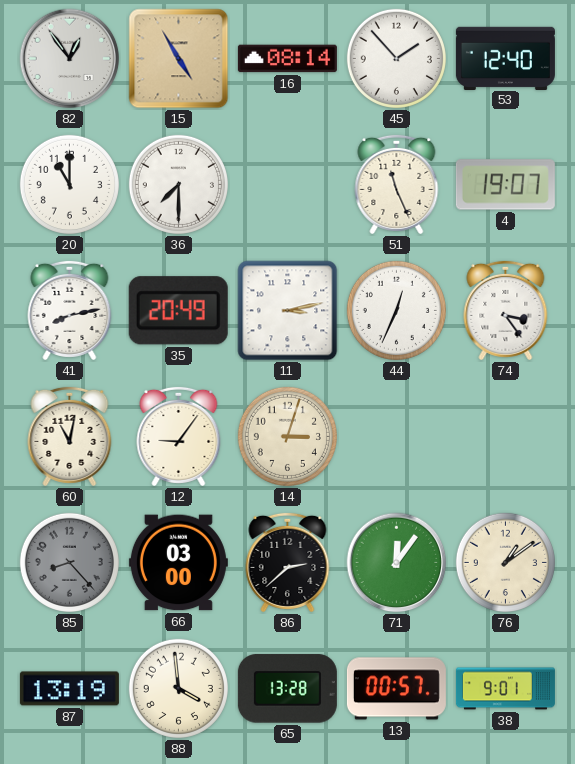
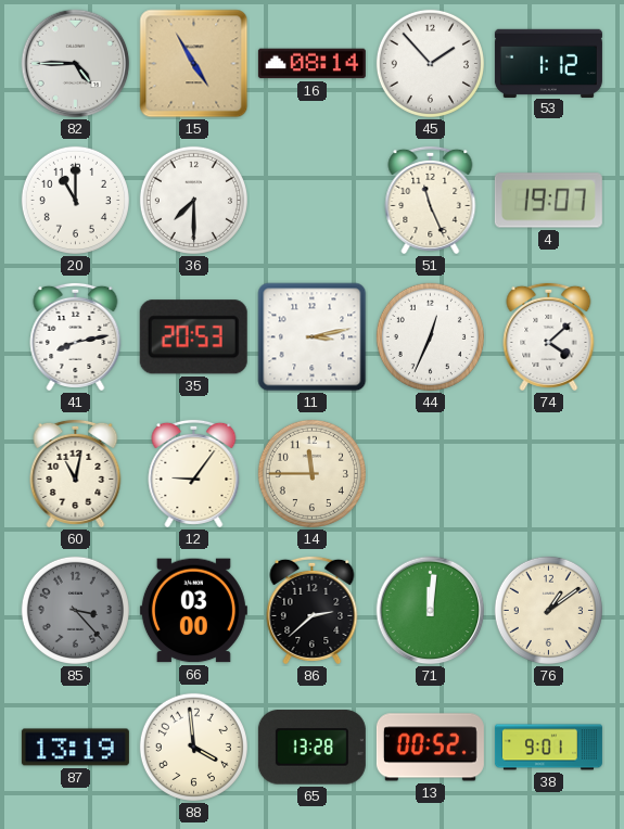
82: 12:54 -> 4:45 (76, 64)
53: 12:40 -> 1:12 (548, 63)
35: 20:49 -> 20:53 (193, 337)
74: 3:24 -> 4:08 (549, 336)
14: 3:03 -> 11:45 (311, 473)
85: 8:23 -> 3:23 (75, 610)
71: 12:06 -> 12:01 (431, 611)
13: 00:57 -> 00:52 (430, 748)
